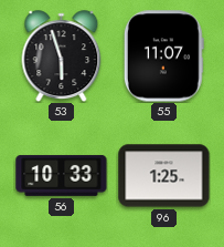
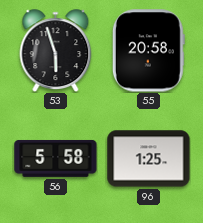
55: 11:07 -> 20:58 (148, 51)
56: 10:33 -> 5:58 (56, 158)
